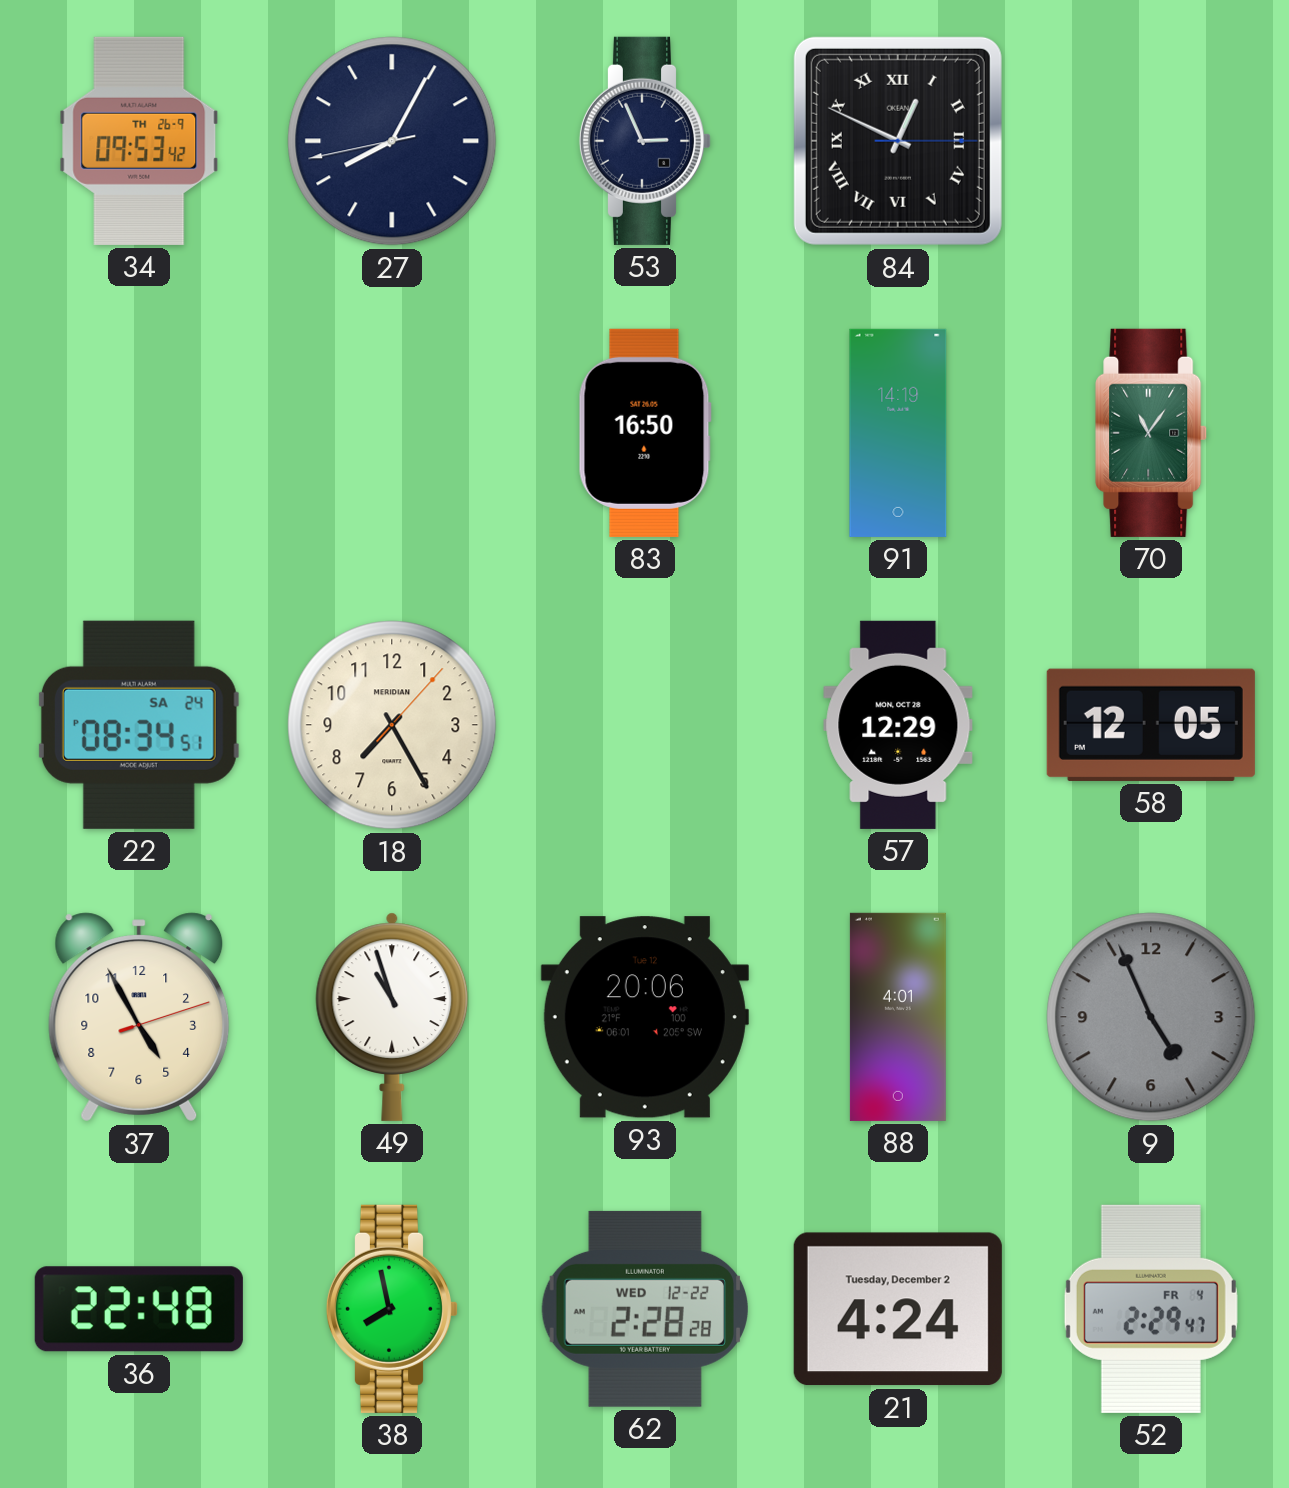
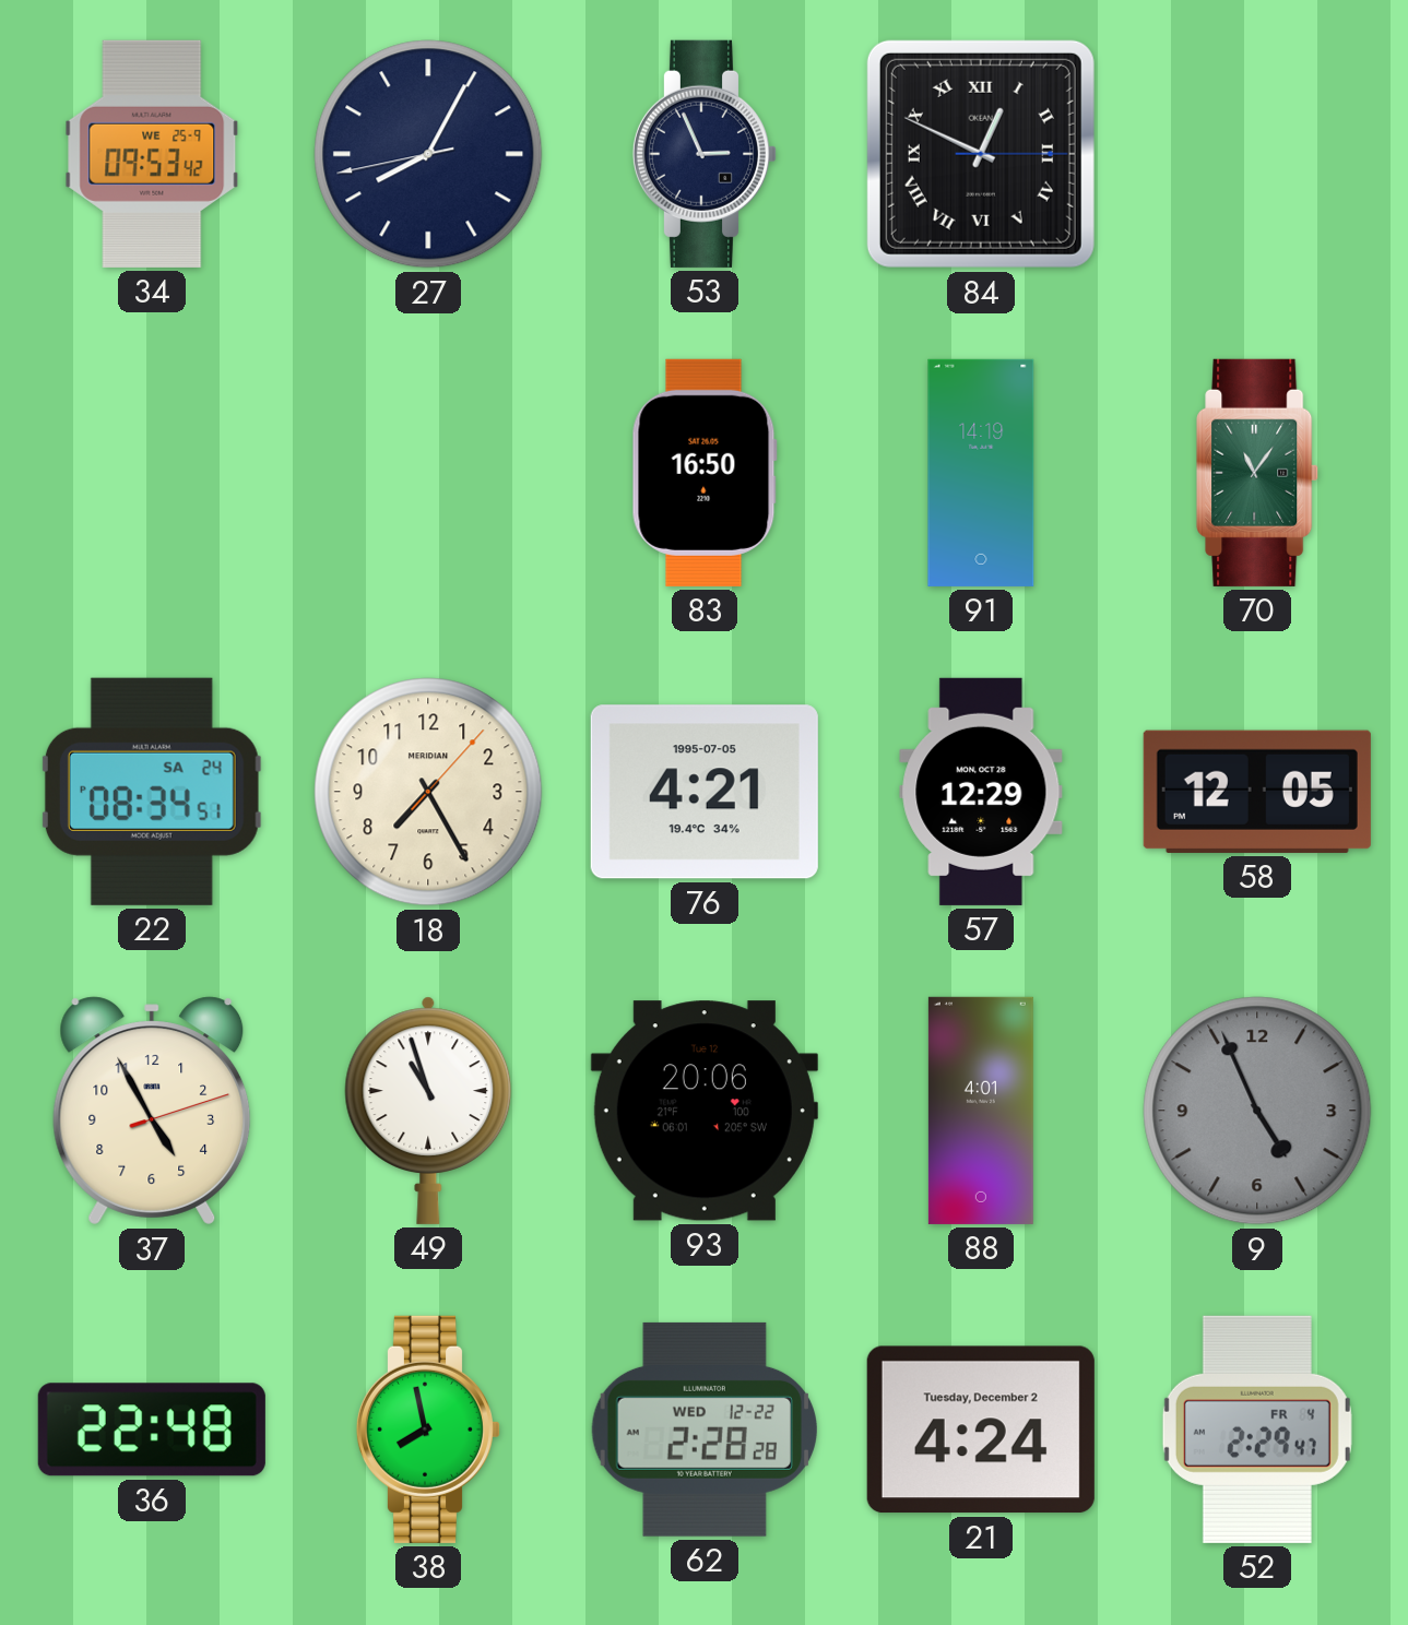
34 date: TH 26-9 -> WE 25-9 (152, 154)
76: none -> 4:21 (705, 792)
